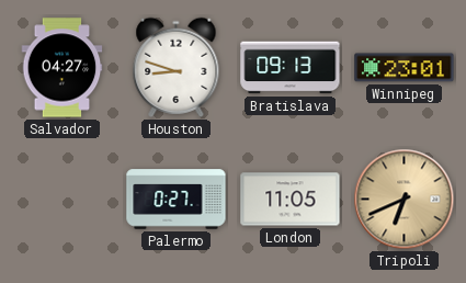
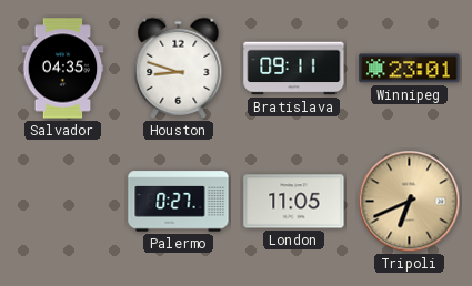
Salvador: 04:27 -> 04:35 (63, 69)
Bratislava: 09:13 -> 09:11 (294, 69)
